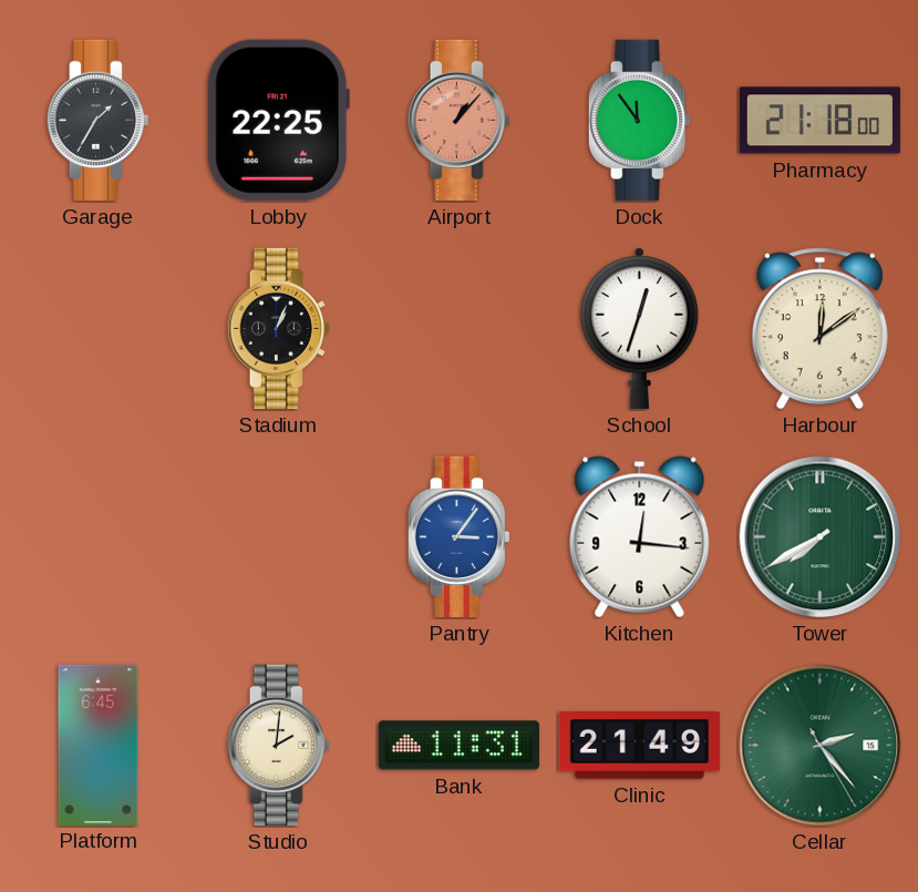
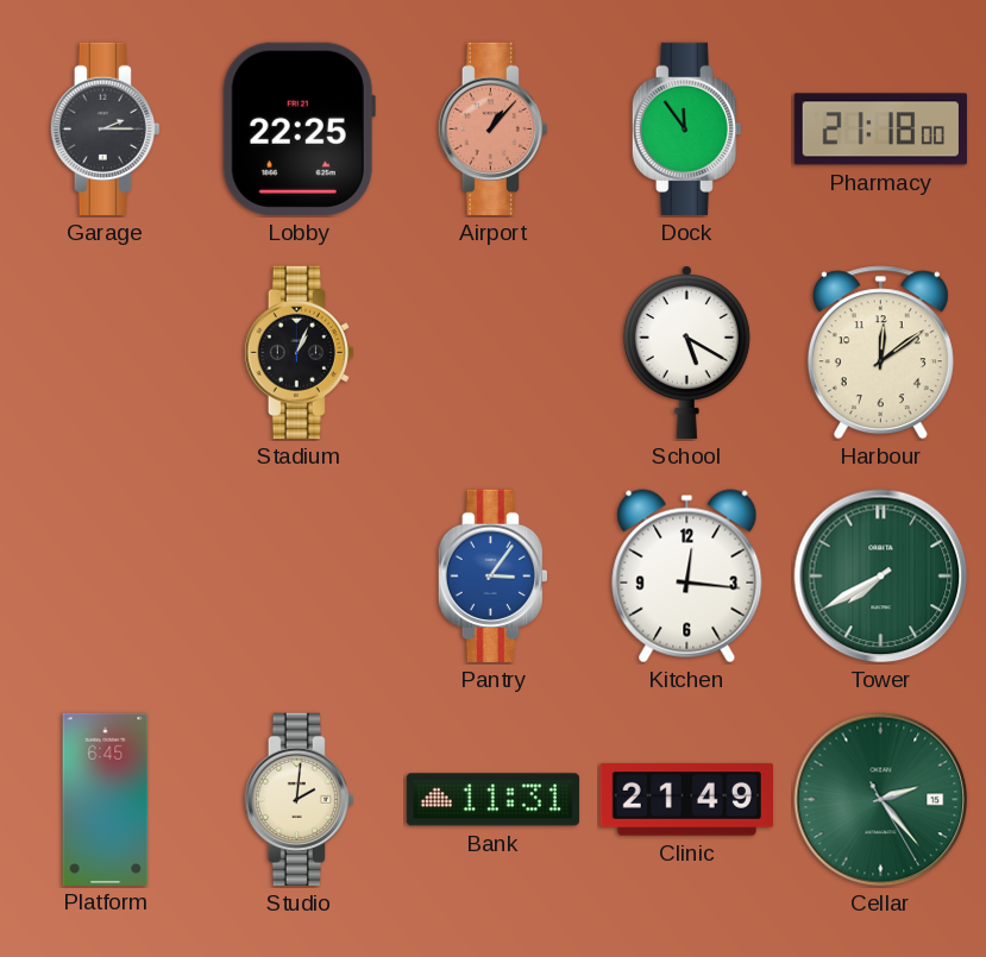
Garage: 1:35 -> 2:15 (105, 128)
School: 12:33 -> 5:20 (686, 352)
